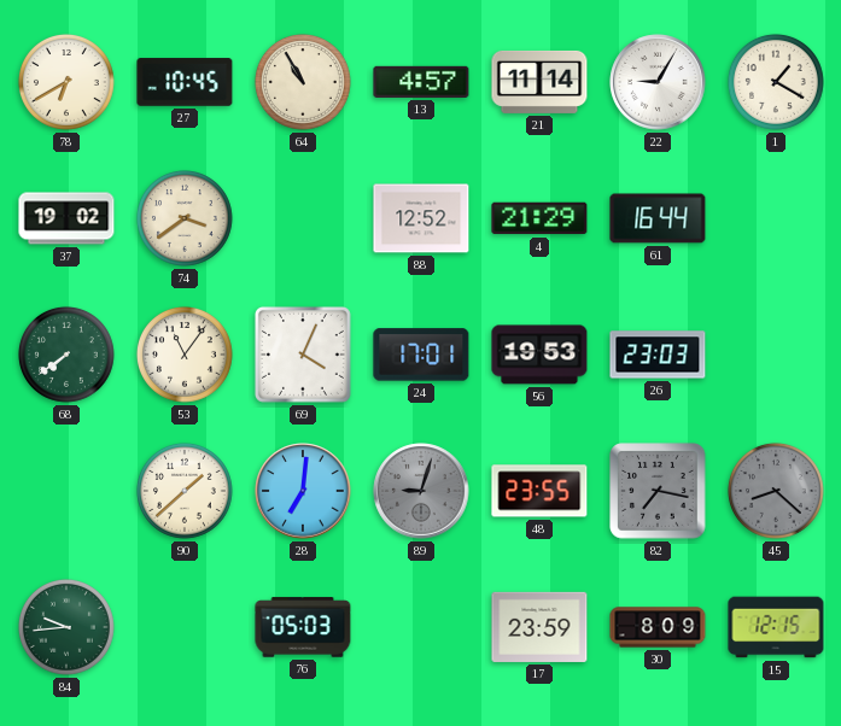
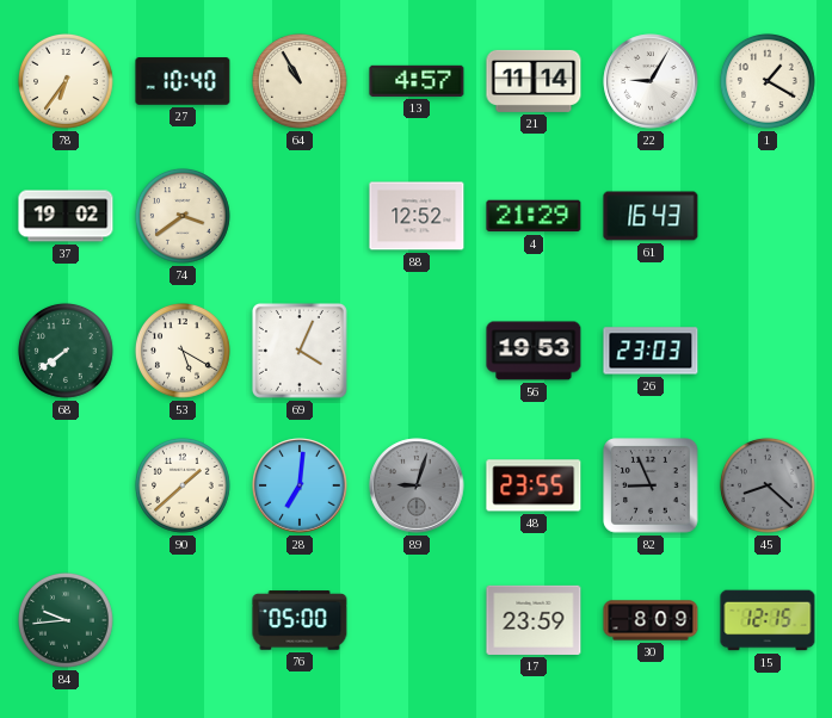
78: 6:40 -> 6:36 (66, 81)
27: 10:45 -> 10:40 (183, 81)
61: 16:44 -> 16:43 (651, 216)
53: 11:06 -> 5:20 (183, 351)
24: 17:01 -> none (421, 355)
82: 7:17 -> 8:56 (651, 485)
76: 05:03 -> 05:00 (300, 620)
